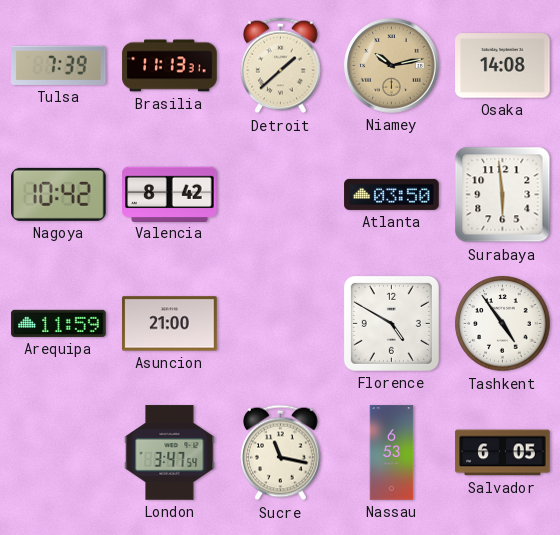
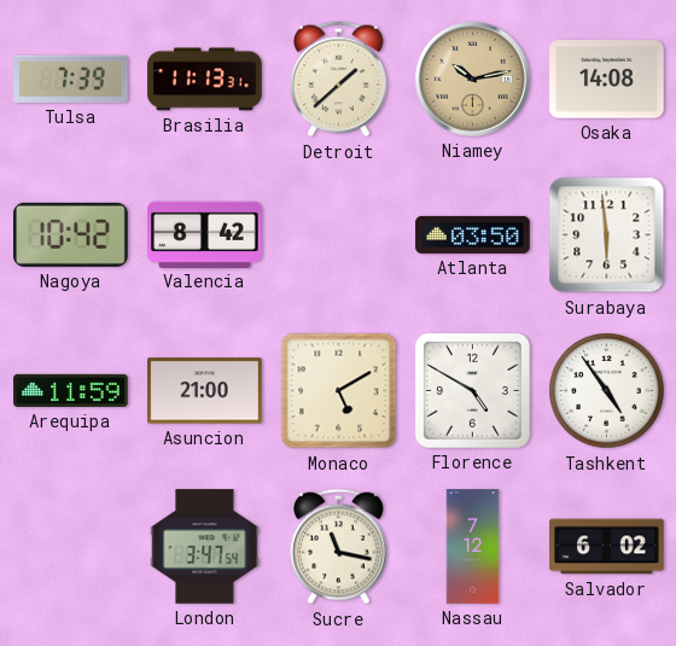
Monaco: none -> 5:10 (339, 391)
Nassau: 6:53 -> 7:12 (473, 547)
Salvador: 6:05 -> 6:02 (607, 547)
